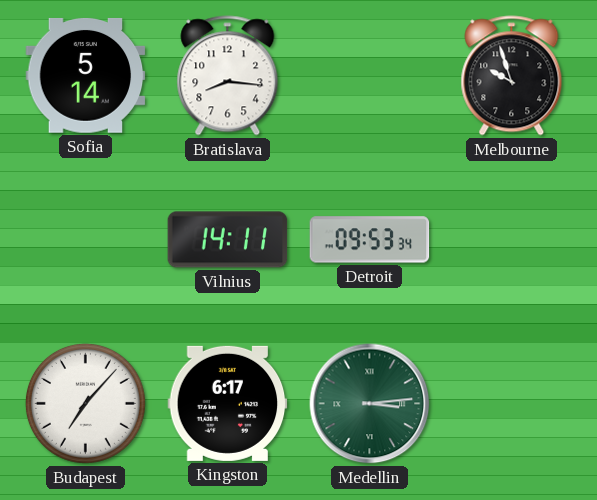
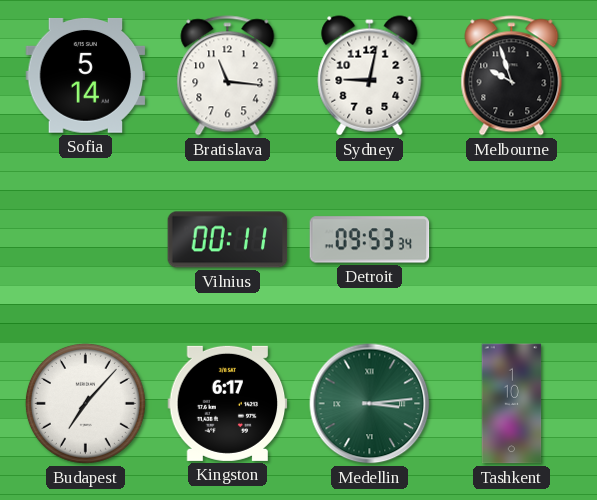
Bratislava: 8:16 -> 11:16 (228, 76)
Sydney: none -> 9:02 (370, 76)
Vilnius: 14:11 -> 00:11 (228, 240)
Tashkent: none -> 1:10 (512, 404)
